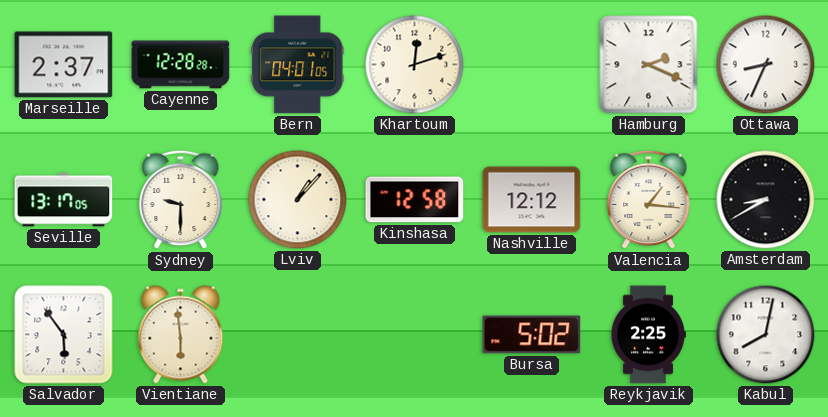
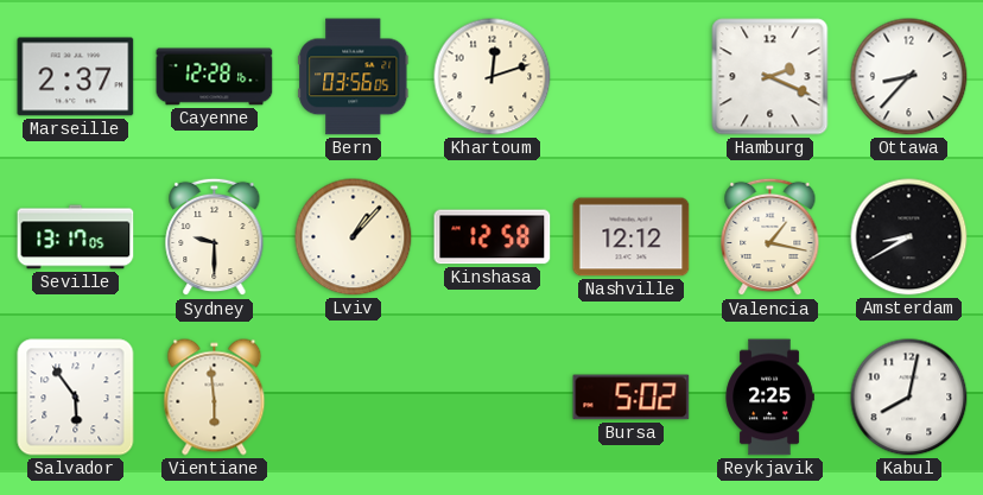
Cayenne: 12:28:28 -> 12:28:16 (215, 77)
Bern: 04:01 -> 03:56 (354, 77)
Ottawa: 8:34 -> 8:37 (909, 77)
Valencia: 1:16 -> 1:17 (770, 237)
